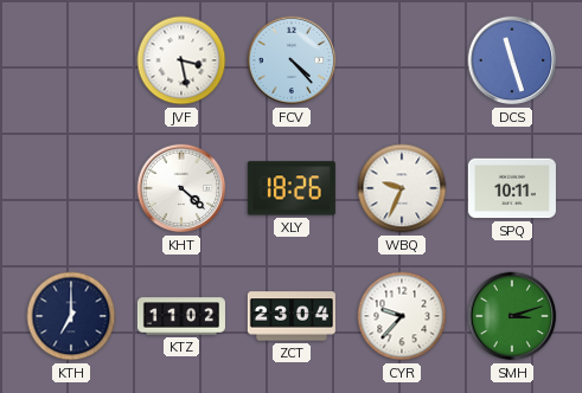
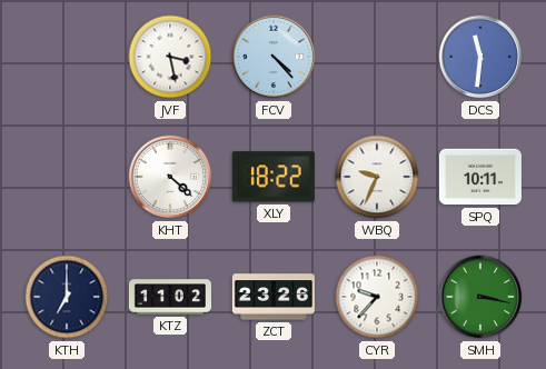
DCS: 11:27 -> 11:31 (480, 57)
XLY: 18:26 -> 18:22 (274, 177)
ZCT: 23:04 -> 23:26 (274, 297)
SMH: 3:12 -> 3:17 (480, 297)
